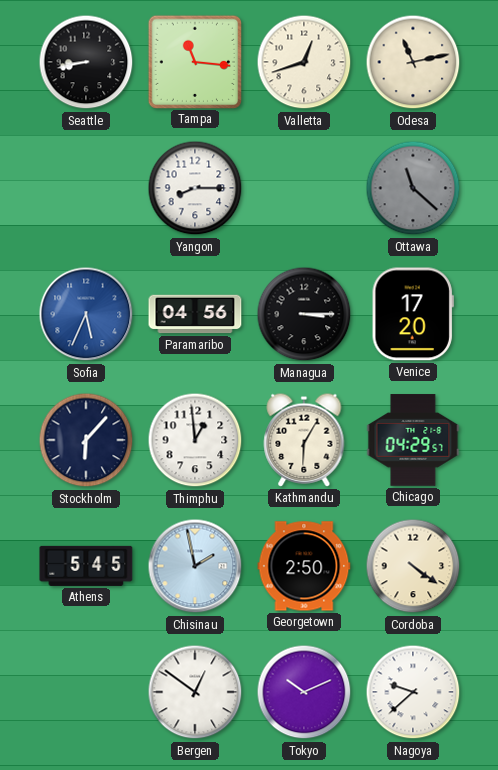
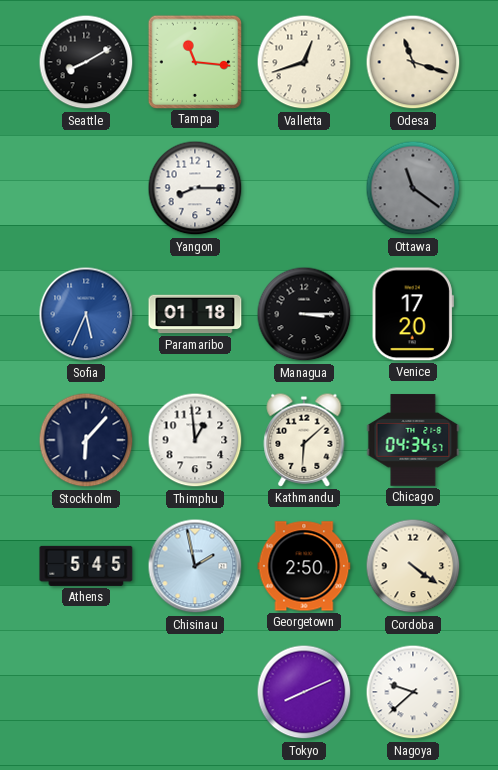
Seattle: 8:43 -> 8:10 (86, 62)
Odesa: 11:13 -> 11:18 (413, 62)
Ottawa: 11:22 -> 11:21 (413, 188)
Paramaribo: 04:56 -> 01:18 (195, 314)
Kathmandu: 6:05 -> 6:08 (304, 440)
Chicago: 04:29 -> 04:34 (413, 440)
Bergen: 12:51 -> none (195, 692)
Tokyo: 10:11 -> 8:11 (304, 692)
